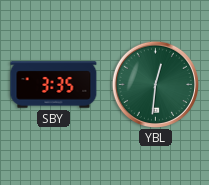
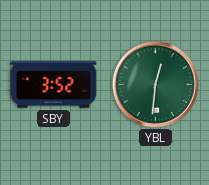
SBY: 3:35 -> 3:52 (54, 85)
